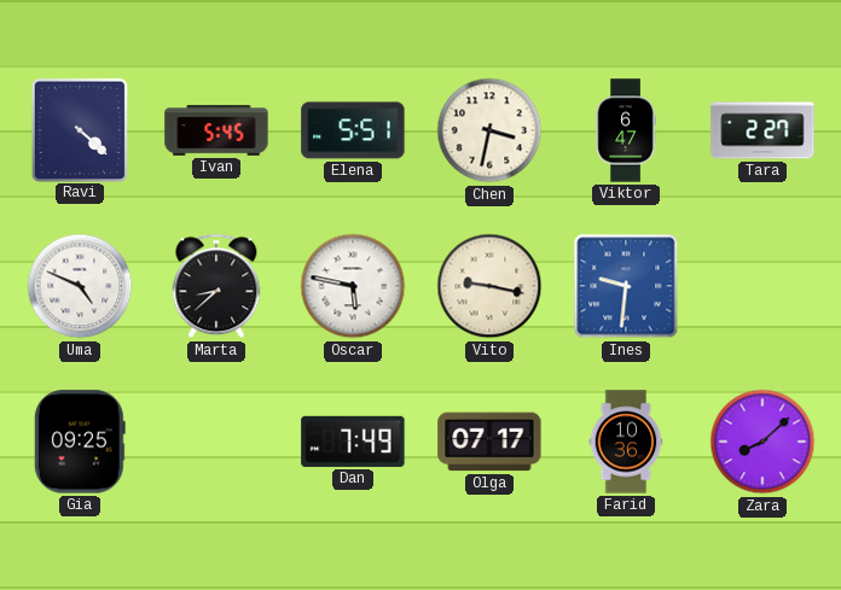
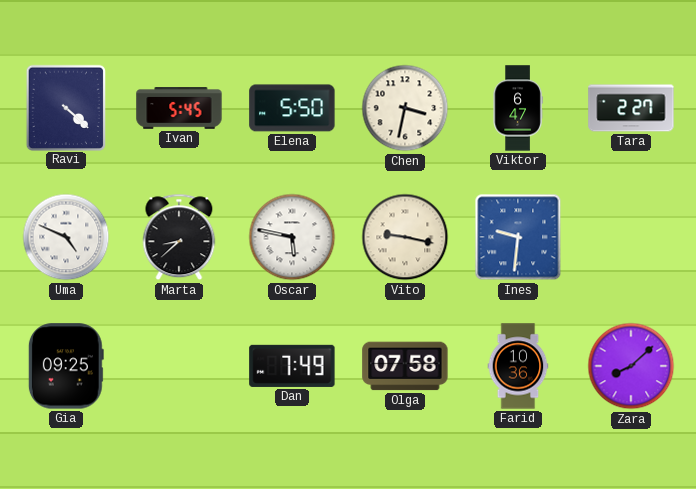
Elena: 5:51 -> 5:50 (292, 108)
Olga: 07:17 -> 07:58 (405, 366)
